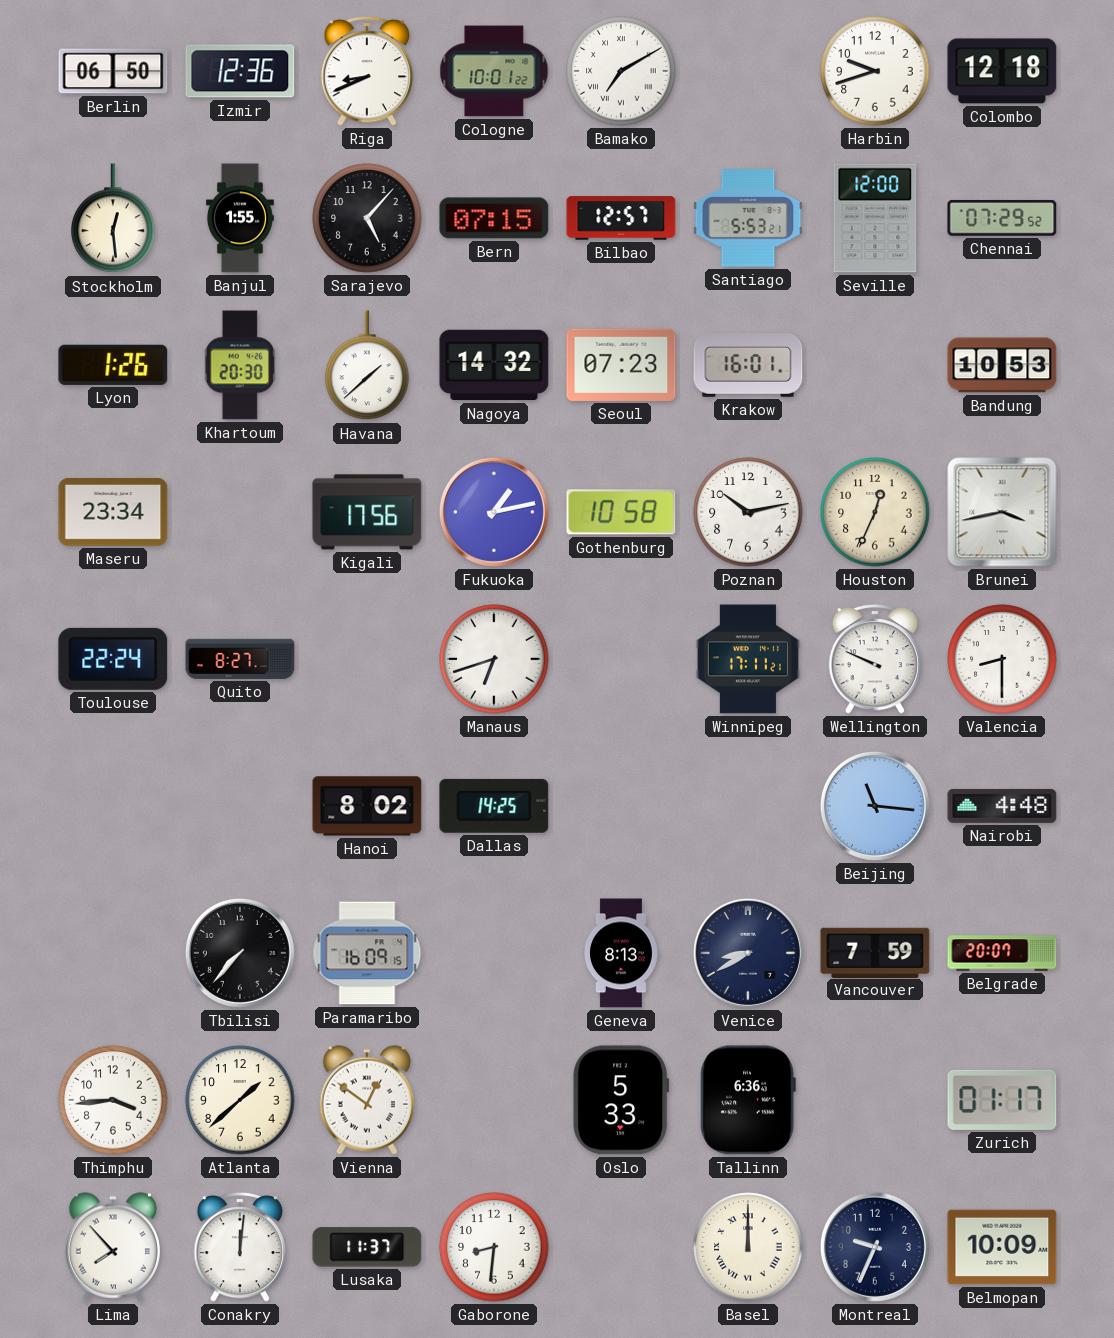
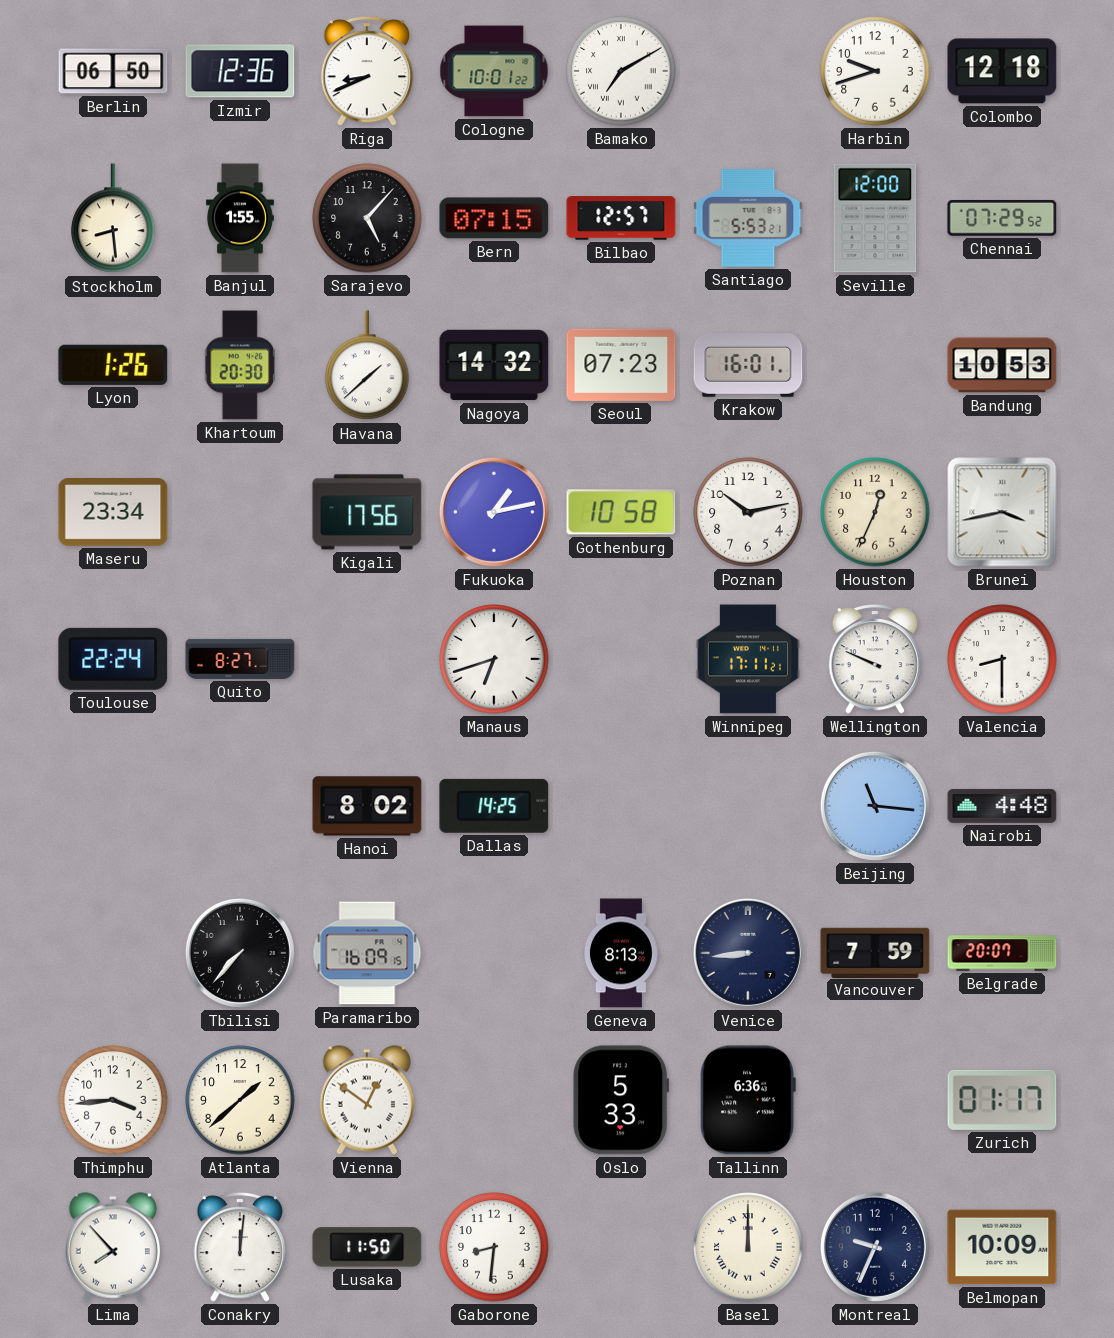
Stockholm: 12:29 -> 8:29 (113, 219)
Venice: 8:40 -> 8:44 (748, 953)
Lusaka: 11:37 -> 11:50 (367, 1247)
